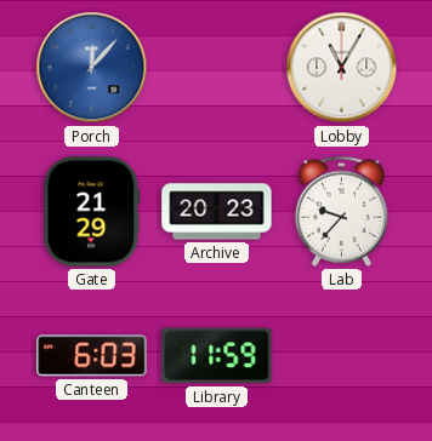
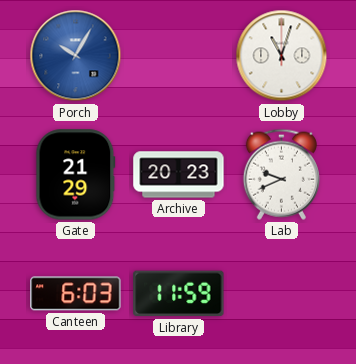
Porch: 12:07 -> 10:05 (76, 56)
Lobby: 11:05 -> 11:03 (282, 56)
Lab: 9:37 -> 9:41 (281, 174)
